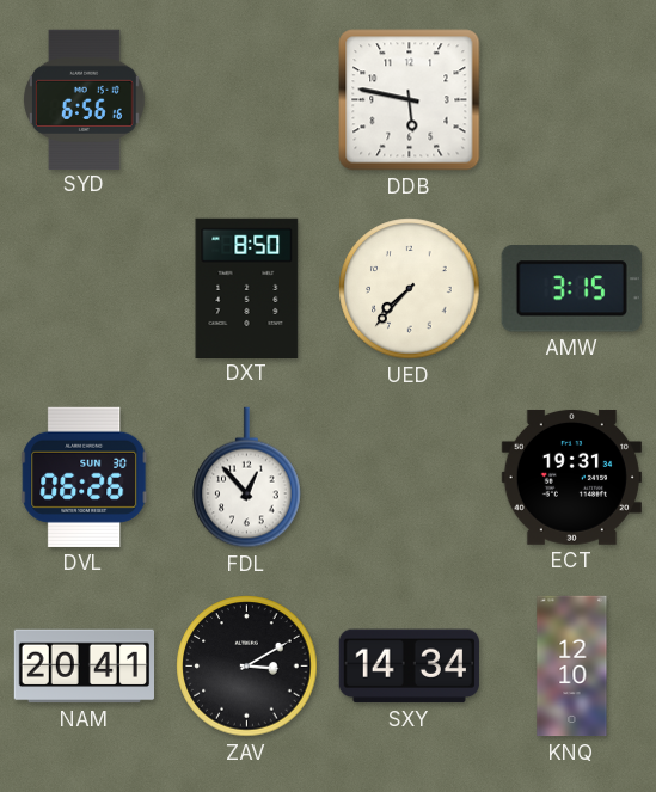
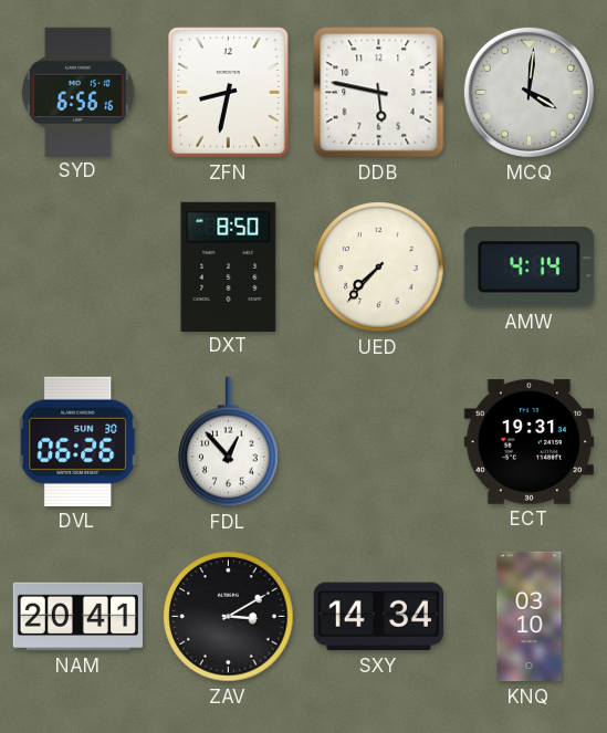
ZFN: none -> 8:32 (229, 93)
MCQ: none -> 4:01 (528, 92)
AMW: 3:15 -> 4:14 (528, 268)
KNQ: 12:10 -> 03:10 (530, 617)
